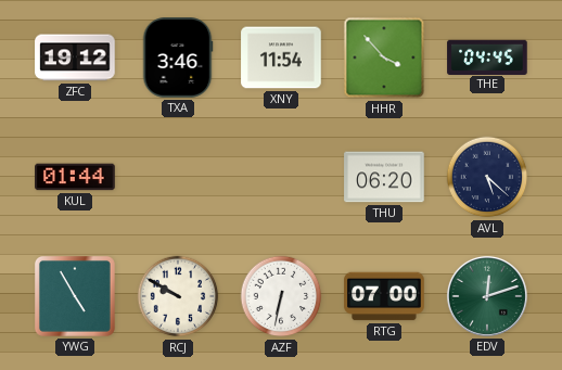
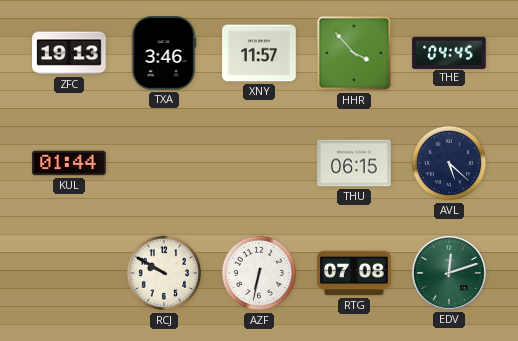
ZFC: 19:12 -> 19:13 (69, 53)
XNY: 11:54 -> 11:57 (259, 53)
THU: 06:20 -> 06:15 (354, 163)
YWG: 4:55 -> none (75, 296)
RTG: 07:00 -> 07:08 (354, 273)
